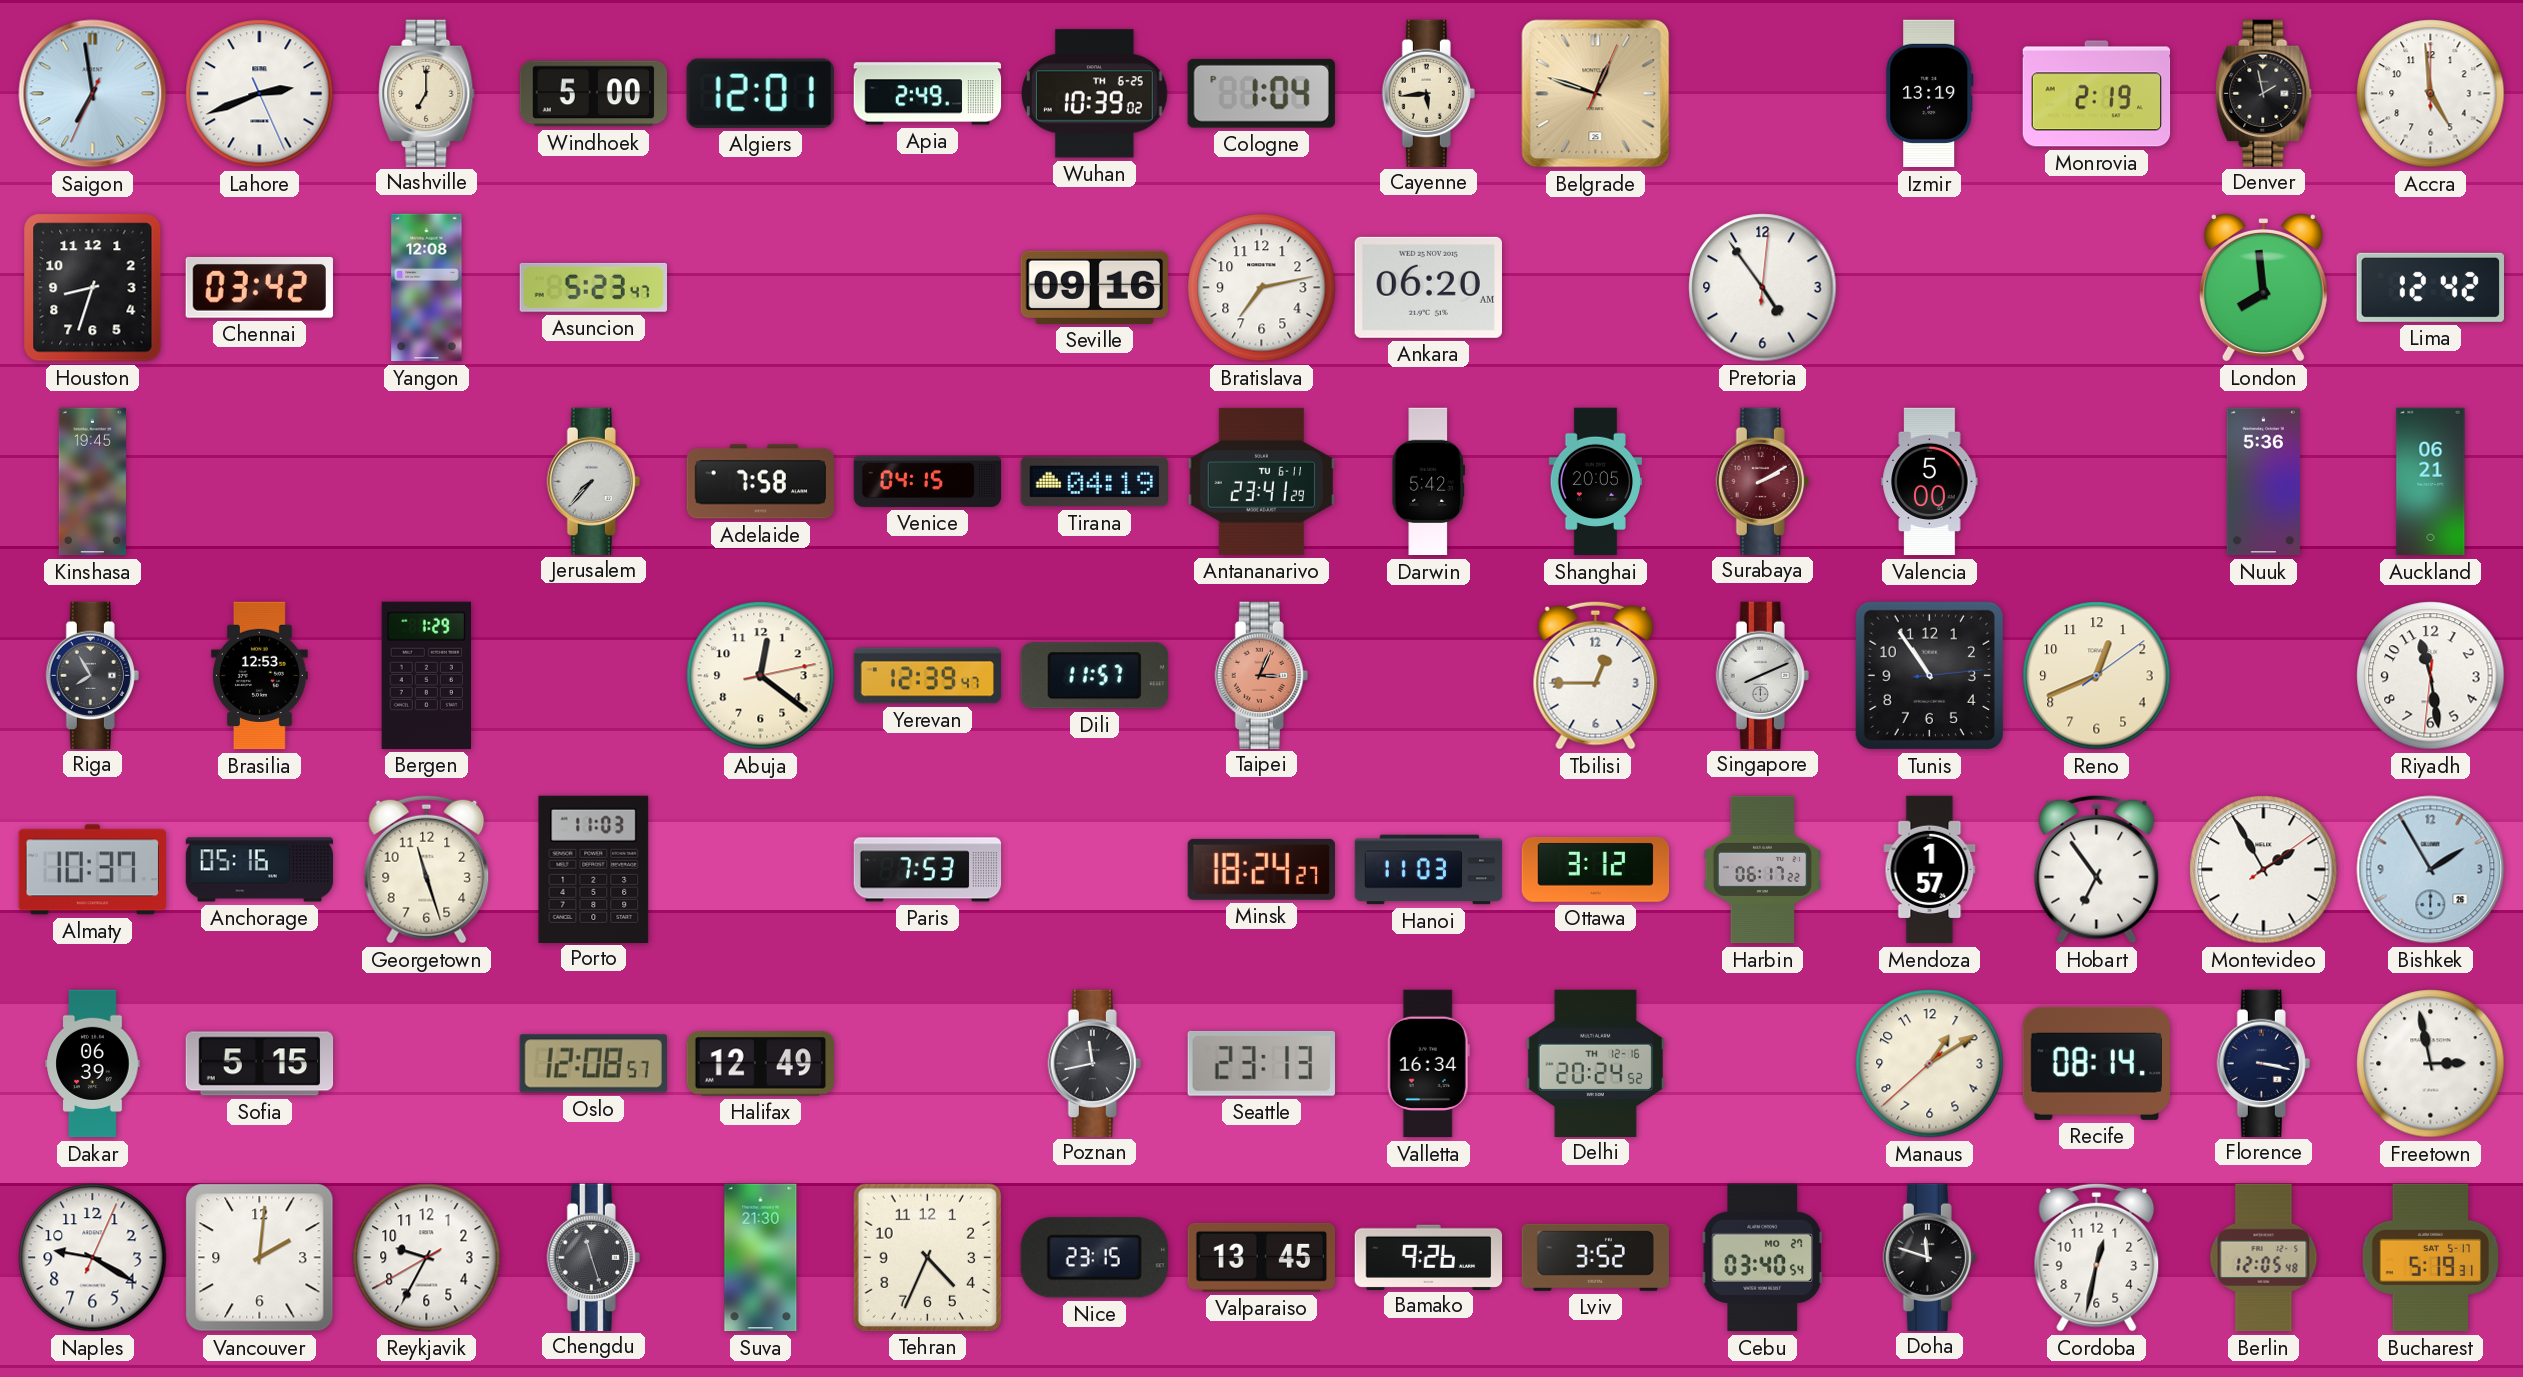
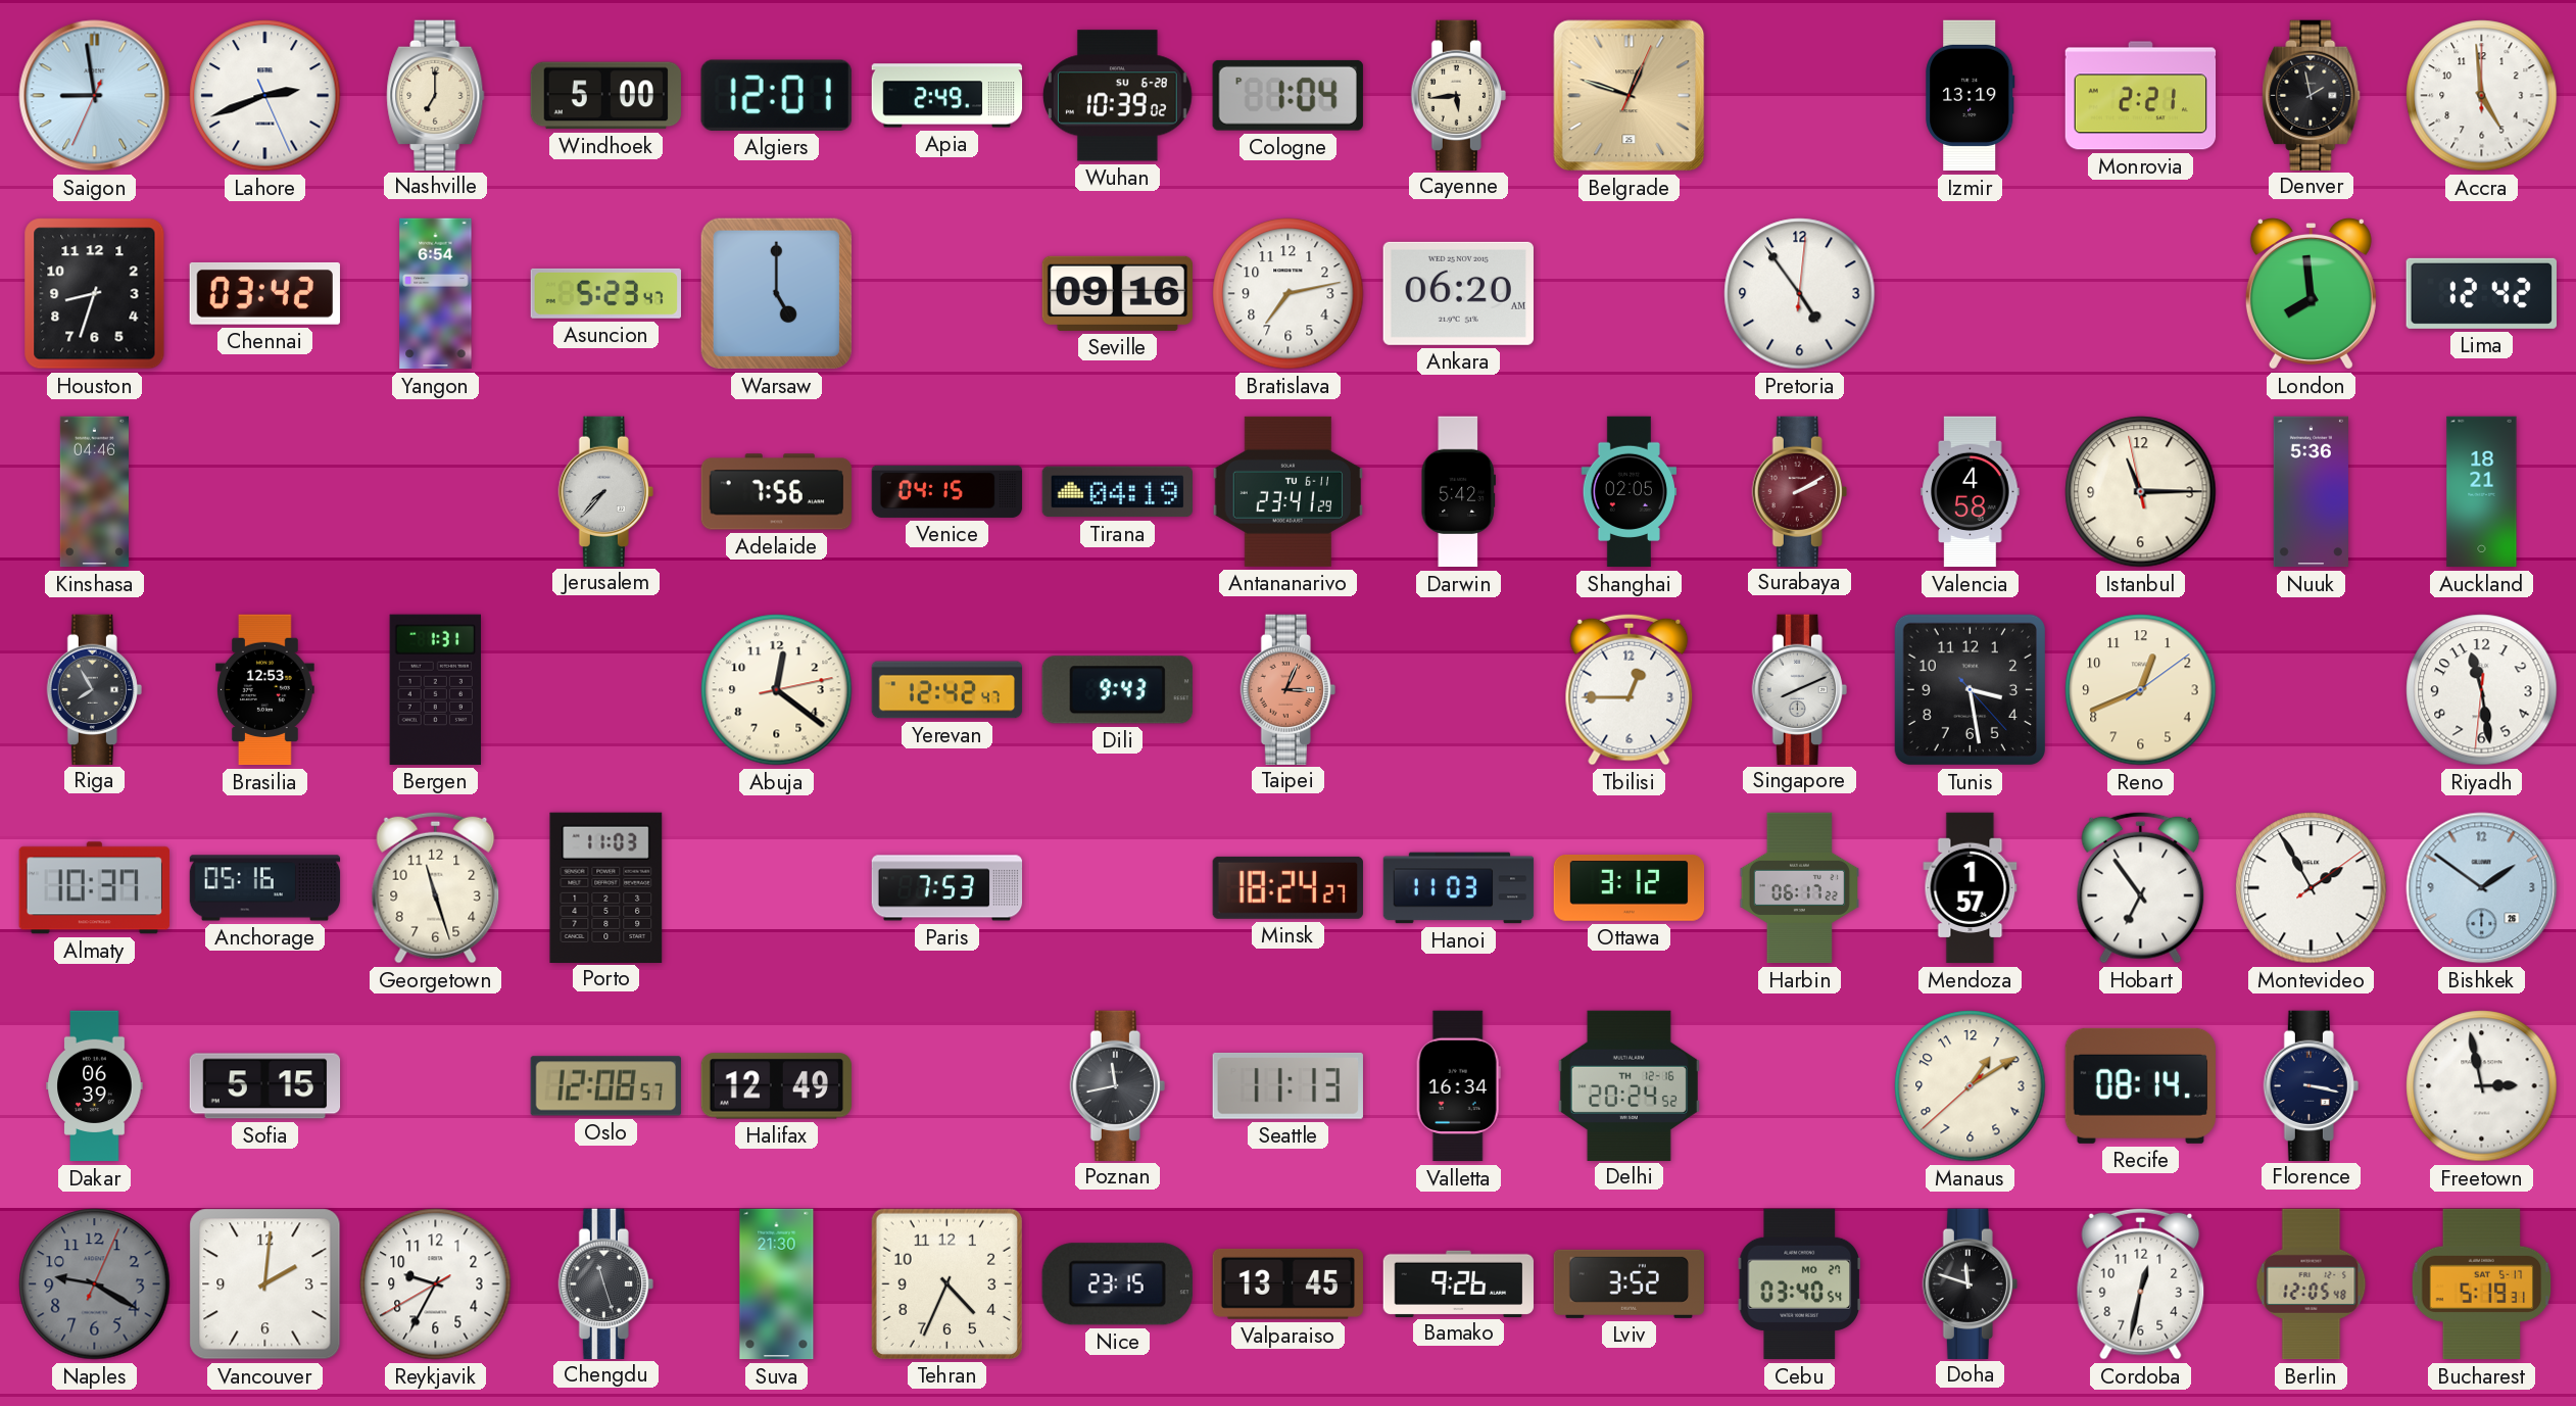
Saigon: 6:58 -> 8:58 (95, 96)
Wuhan date: TH 6-25 -> SU 6-28 (1117, 96)
Monrovia: 2:19 -> 2:21 (2141, 96)
Yangon: 12:08 -> 6:54 (436, 294)
Warsaw: none -> 5:00 (776, 293)
Kinshasa: 19:45 -> 04:46 (94, 492)
Adelaide: 7:58 -> 7:56 (776, 492)
Shanghai: 20:05 -> 02:05 (1629, 492)
Valencia: 5:00 -> 4:58 (1971, 492)
Istanbul: none -> 11:14 (2141, 492)
Auckland: 06:21 -> 18:21 (2482, 492)
Bergen: 1:29 -> 1:31 (436, 689)
Yerevan: 12:39 -> 12:42 (947, 690)
Dili: 11:57 -> 9:43 (1117, 690)
Tunis: 10:54 -> 3:28 (1970, 689)
Bishkek: 1:55 -> 1:51 (2482, 888)
Seattle: 23:13 -> 11:13 (1287, 1085)
Naples dial: white -> grey (95, 1284)
